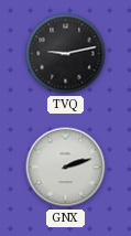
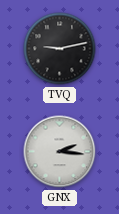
GNX: 2:12 -> 2:16 (60, 152)
